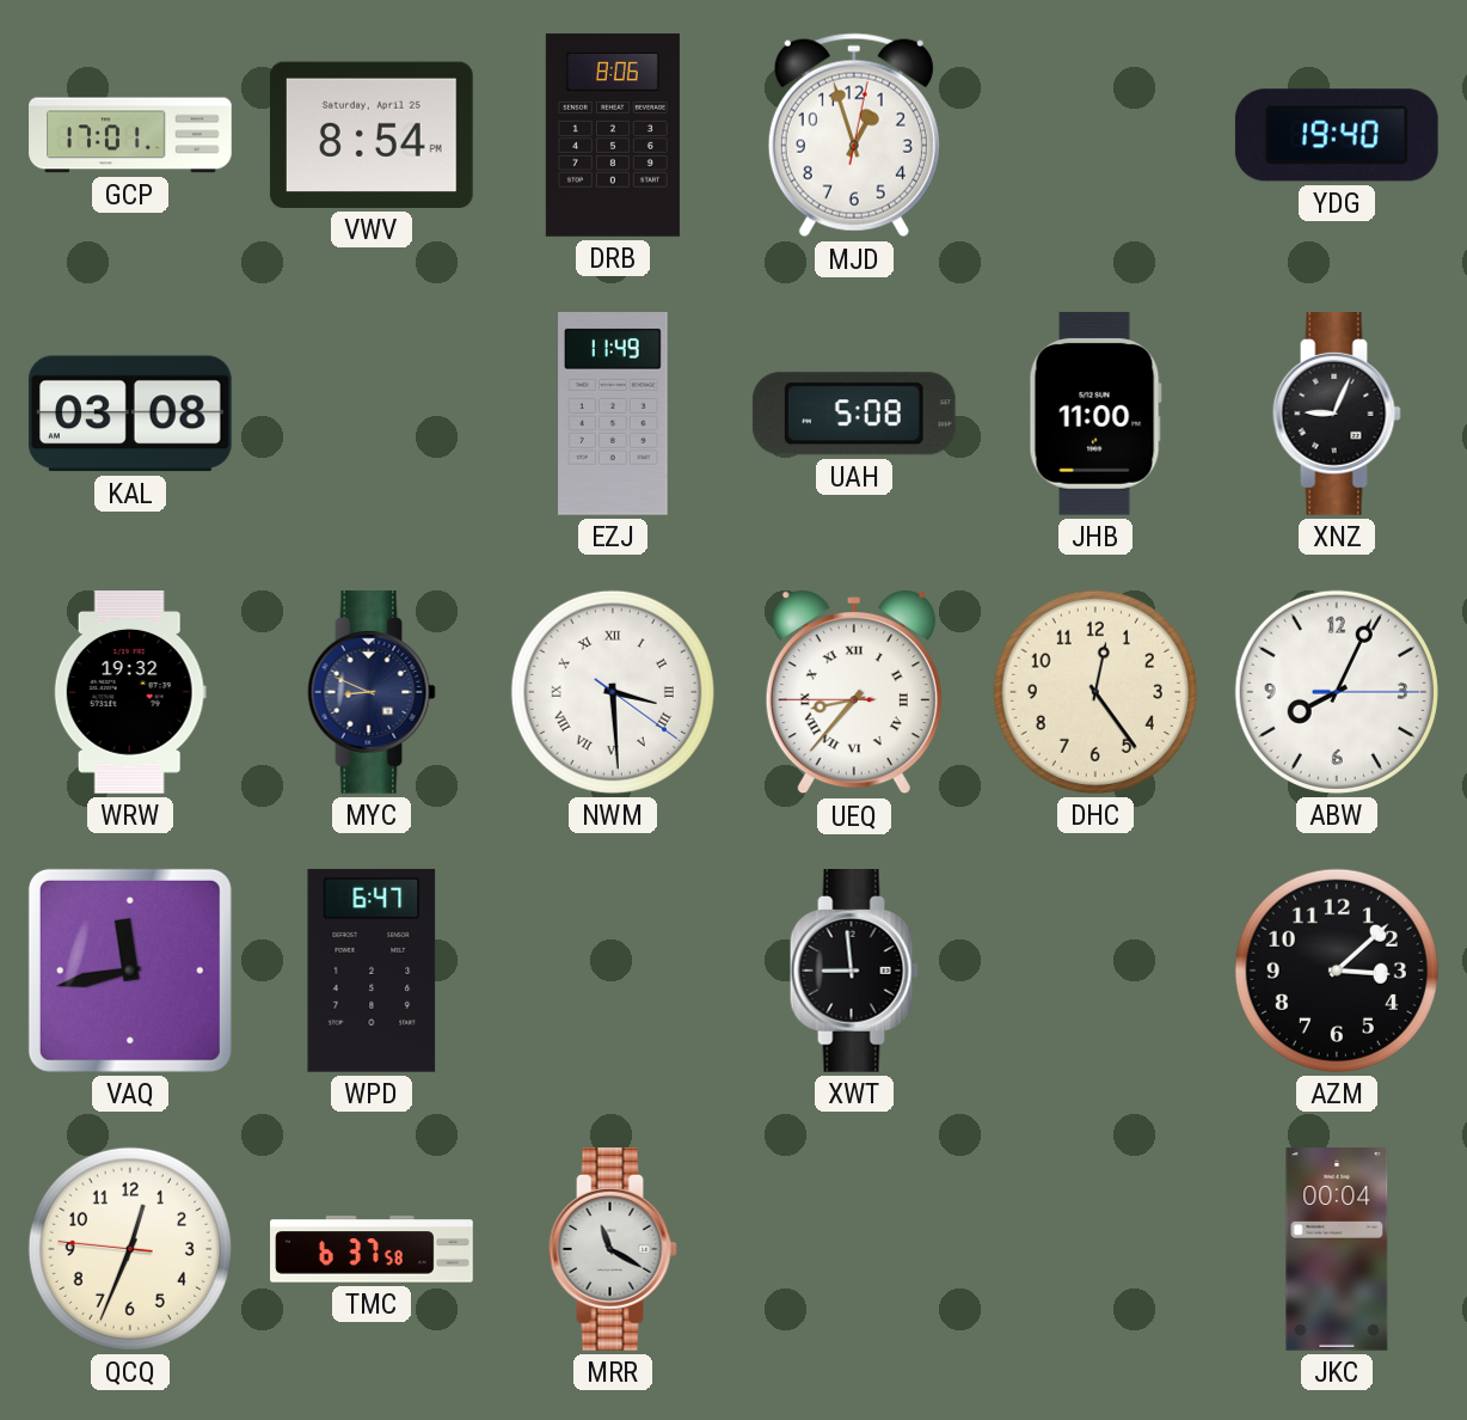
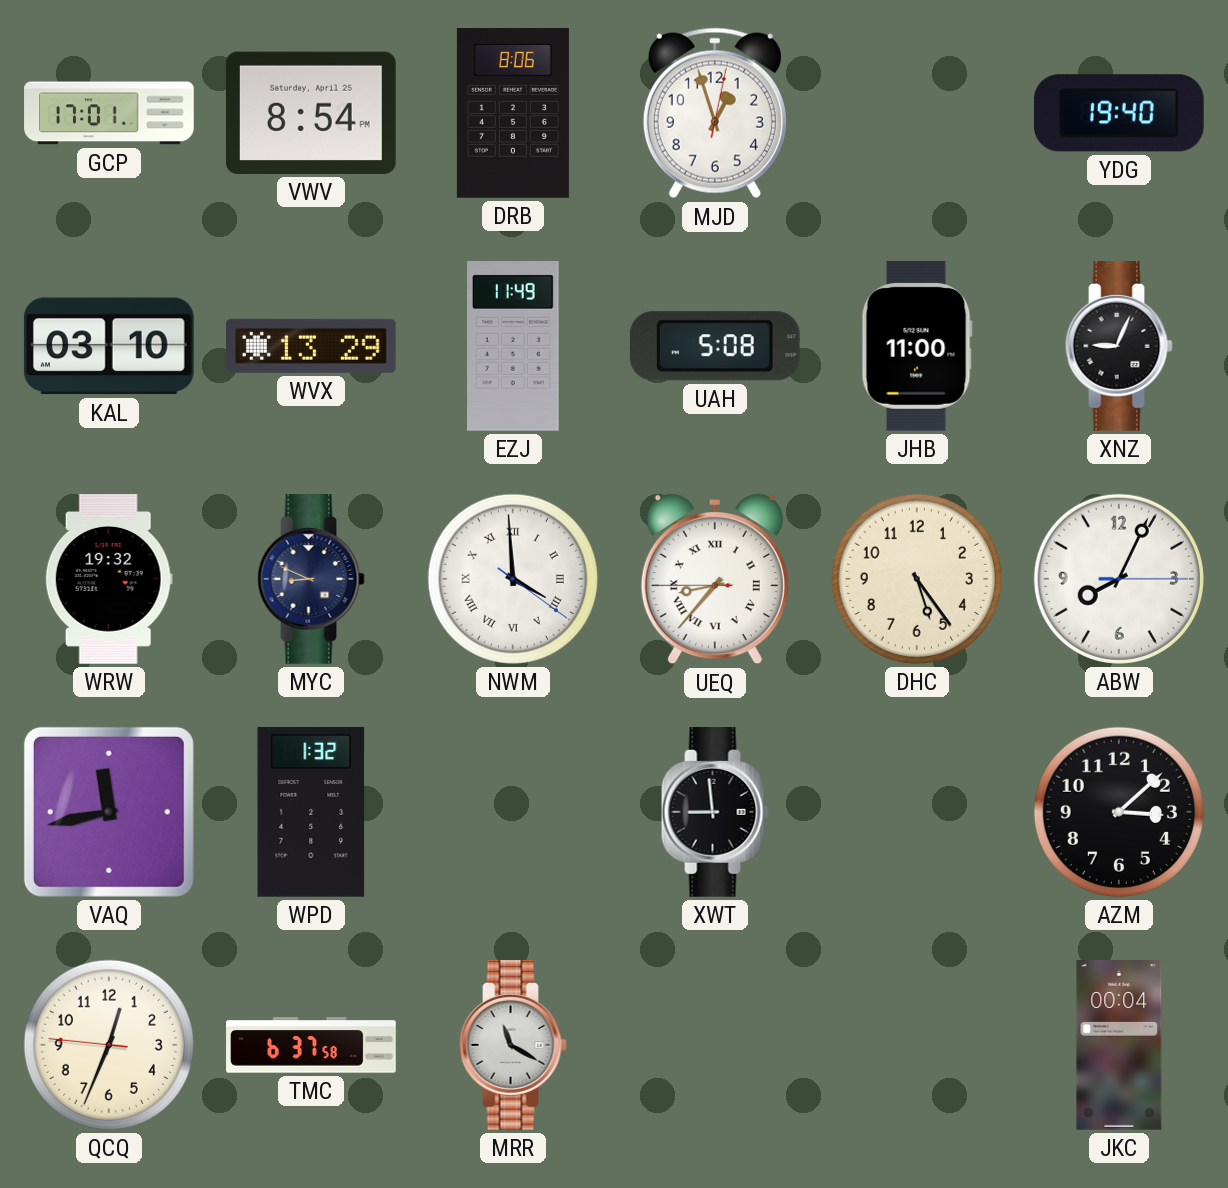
KAL: 03:08 -> 03:10 (109, 346)
WVX: none -> 13:29 (312, 346)
NWM: 3:29 -> 3:59 (513, 579)
DHC: 12:24 -> 5:24 (917, 579)
WPD: 6:47 -> 1:32 (311, 812)
